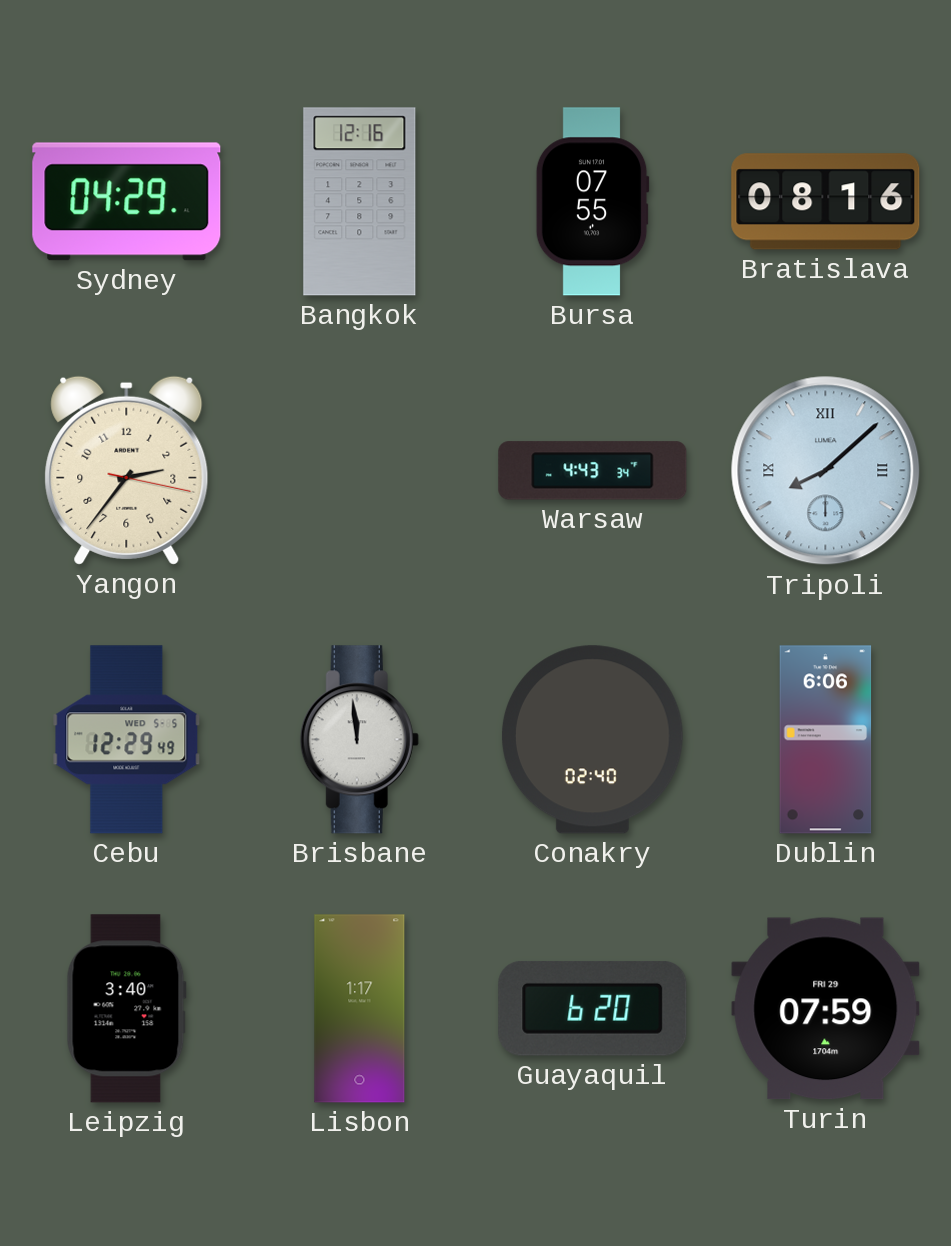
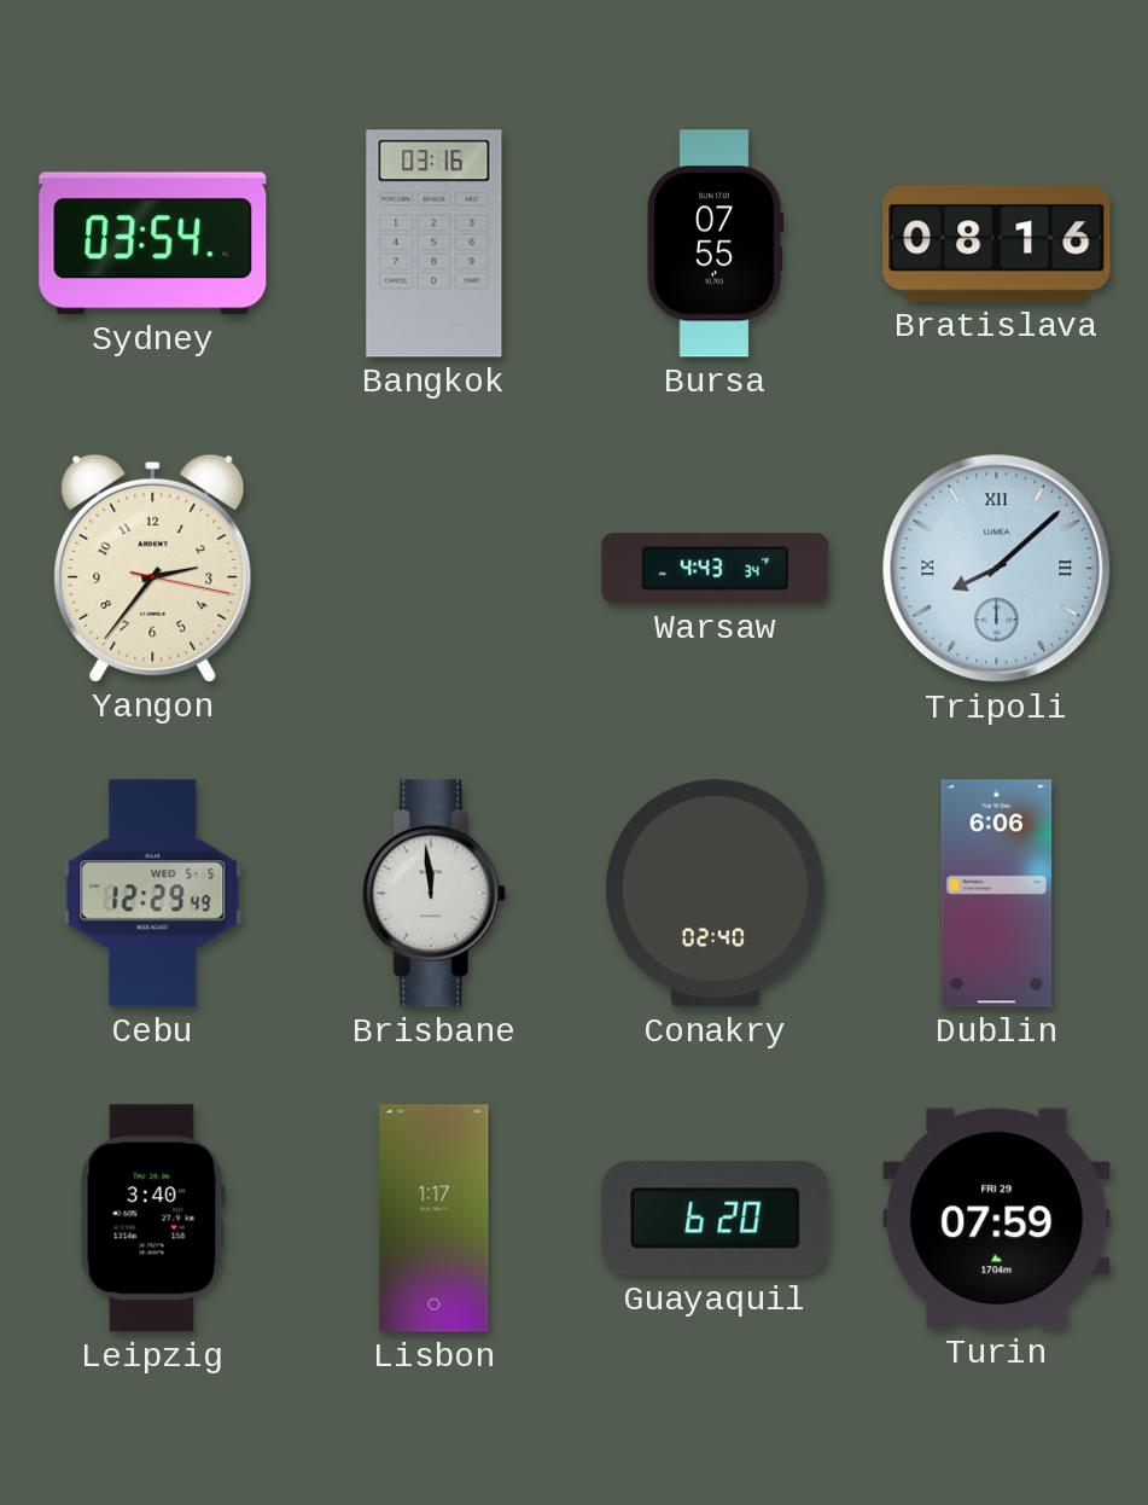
Sydney: 04:29 -> 03:54 (153, 244)
Bangkok: 12:16 -> 03:16 (435, 244)
